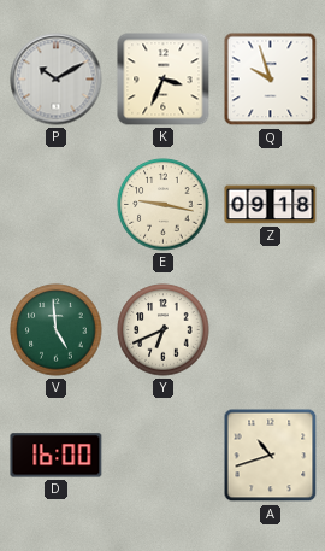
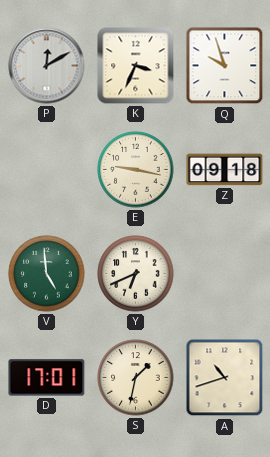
P: 10:10 -> 12:10 (47, 66)
D: 16:00 -> 17:01 (47, 378)
S: none -> 1:32 (136, 378)
